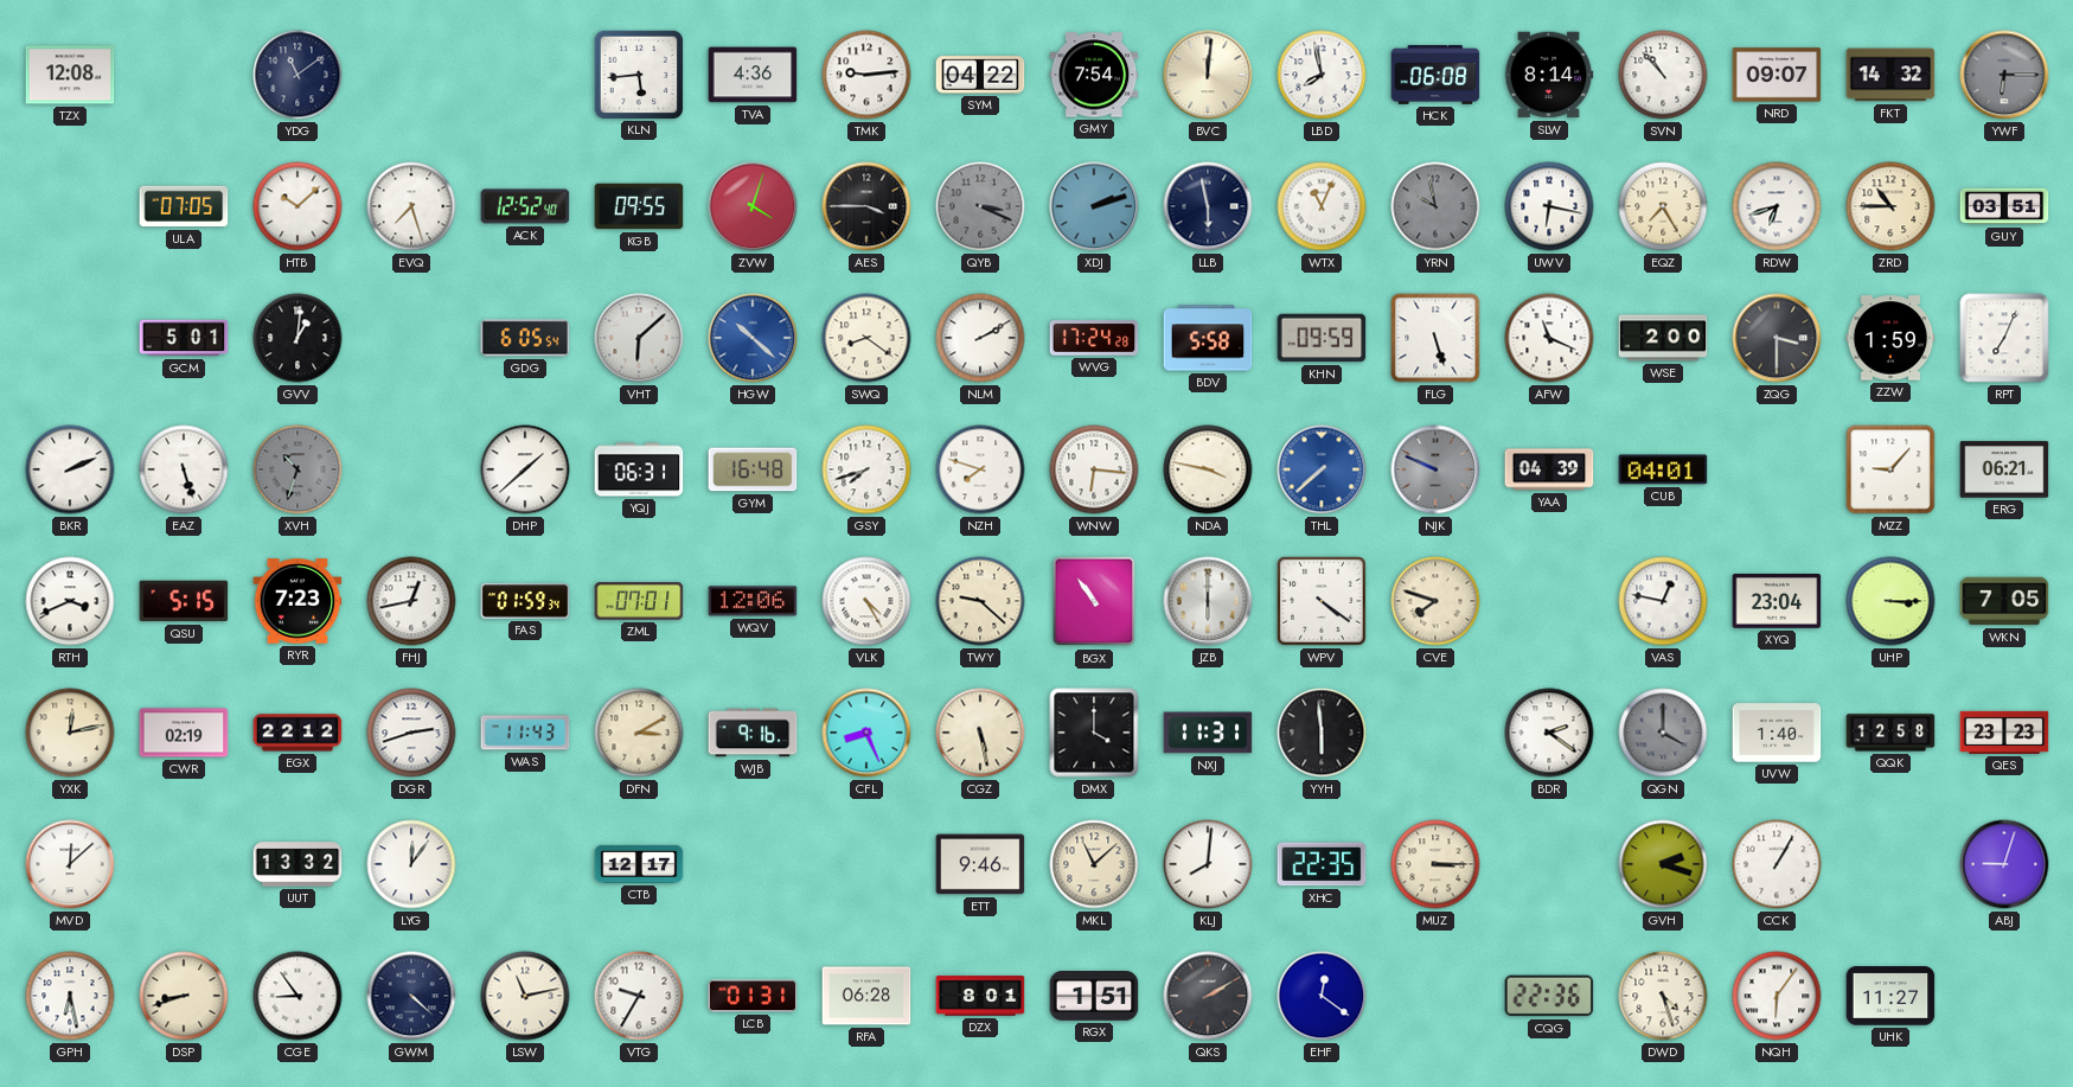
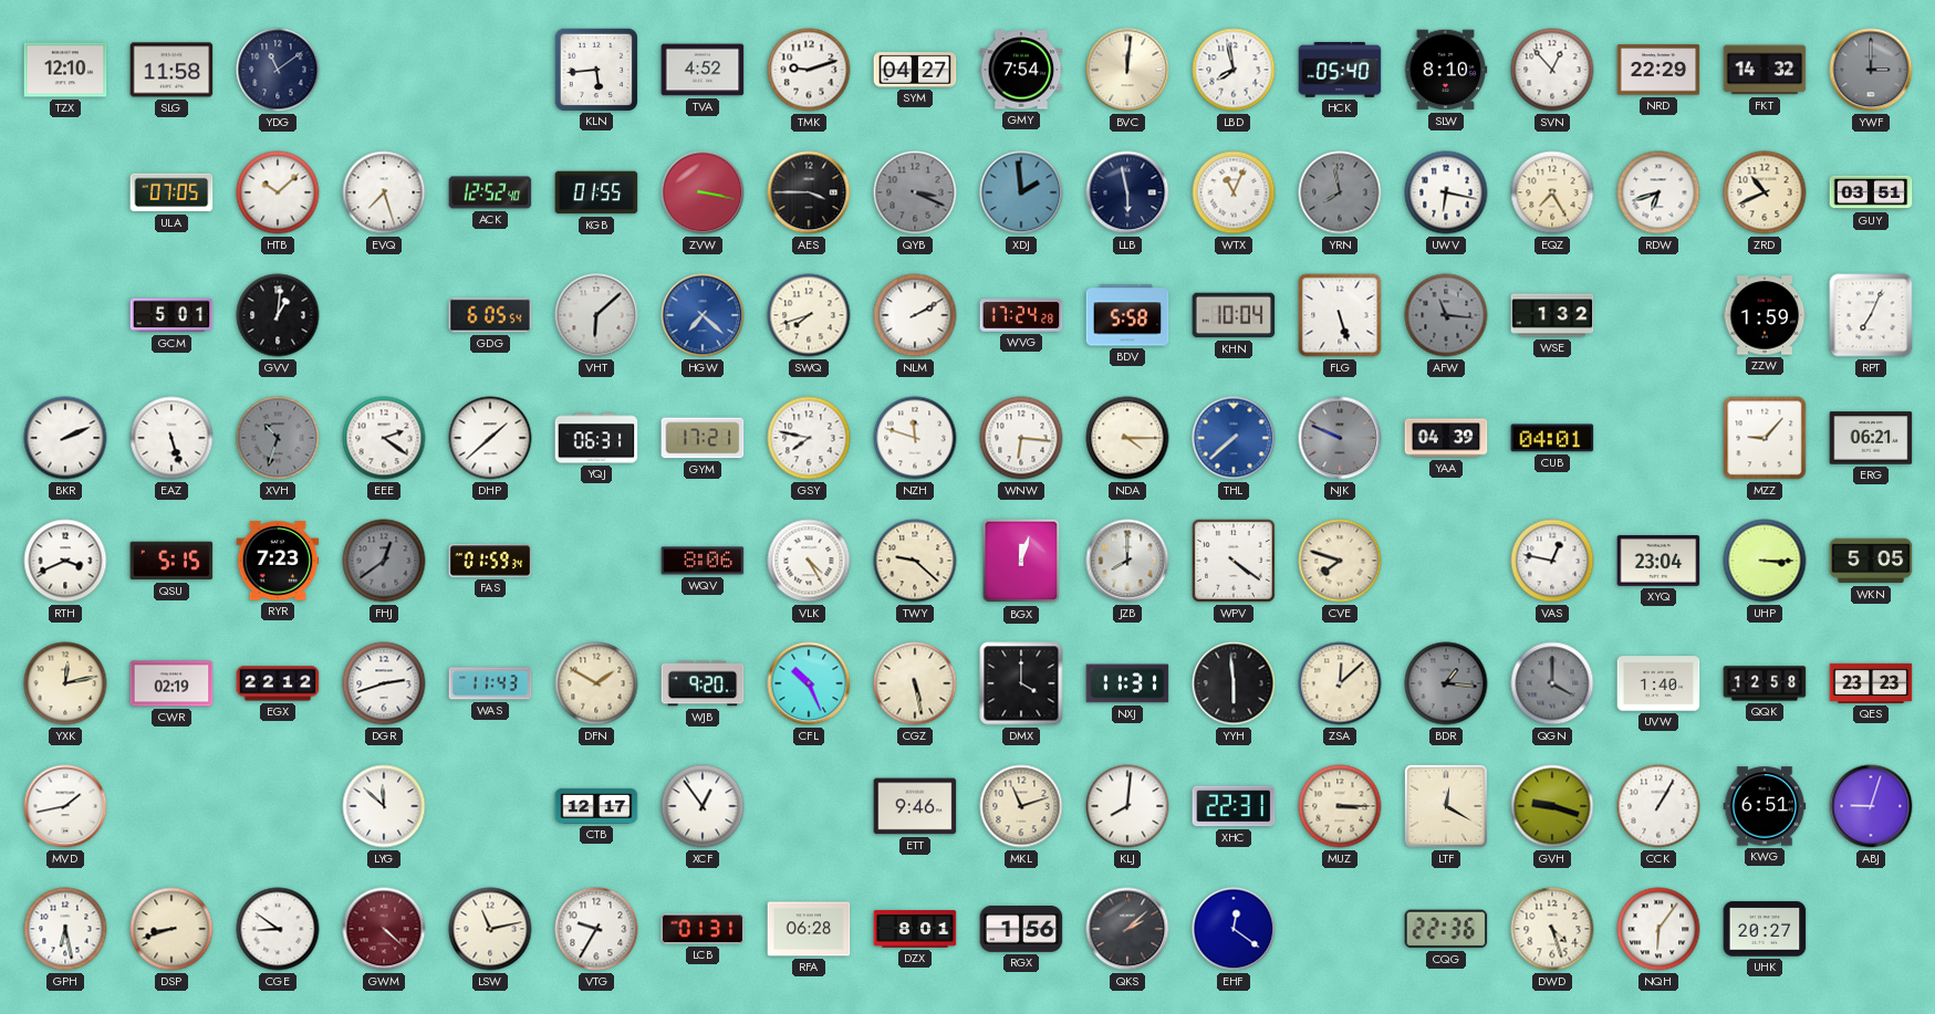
TZX: 12:08 -> 12:10 (65, 70)
SLG: none -> 11:58 (171, 70)
TVA: 4:36 -> 4:52 (703, 70)
TMK: 9:14 -> 9:12 (809, 70)
SYM: 04:22 -> 04:27 (915, 70)
HCK: 06:08 -> 05:40 (1340, 70)
SLW: 8:14 -> 8:10 (1446, 70)
SVN: 10:53 -> 12:53 (1552, 70)
NRD: 09:07 -> 22:29 (1658, 70)
YWF: 6:15 -> 3:00 (1871, 70)
KGB: 09:55 -> 01:55 (596, 192)
ZVW: 4:03 -> 3:17 (703, 192)
XDJ: 2:12 -> 1:59 (1021, 192)
YRN: 9:58 -> 7:58 (1340, 192)
ZRD: 10:45 -> 10:41 (1765, 192)
HGW: 10:22 -> 7:22 (703, 315)
SWQ: 8:21 -> 7:42 (809, 315)
KHN: 09:59 -> 10:04 (1234, 315)
AFW: 11:19 -> 11:16 (1446, 315)
AFW dial: white -> grey (1446, 315)
WSE: 2:00 -> 1:32 (1552, 315)
ZQG: 3:30 -> none (1777, 338)
EEE: none -> 2:21 (384, 438)
GYM: 16:48 -> 17:21 (703, 438)
GSY: 7:42 -> 7:47 (809, 438)
NZH: 7:48 -> 11:48 (915, 438)
NDA: 3:47 -> 4:15 (1127, 438)
FHJ: 12:43 -> 12:39 (384, 561)
FHJ dial: white -> grey (384, 561)
ZML: 07:01 -> none (639, 601)
WQV: 12:06 -> 8:06 (703, 561)
BGX: 10:54 -> 12:03 (1021, 561)
JZB: 6:00 -> 8:00 (1127, 561)
WKN: 7:05 -> 5:05 (1871, 561)
DFN: 3:10 -> 1:50 (596, 683)
WJB: 9:16 -> 9:20 (703, 683)
CFL: 8:26 -> 10:26 (809, 683)
ZSA: none -> 12:08 (1340, 683)
BDR: 2:21 -> 1:16 (1446, 683)
BDR dial: white -> grey (1446, 683)
MVD: 12:08 -> 1:43 (65, 806)
UUT: 13:32 -> none (297, 864)
LYG: 12:06 -> 11:52 (384, 806)
XCF: none -> 12:54 (703, 806)
MKL: 11:08 -> 11:12 (1021, 806)
XHC: 22:35 -> 22:31 (1234, 806)
LTF: none -> 12:20 (1446, 806)
GVH: 2:18 -> 9:18 (1552, 806)
KWG: none -> 6:51 (1765, 806)
CGE: 8:54 -> 8:51 (278, 929)
GWM dial: navy -> burgundy (384, 929)
RGX: 1:51 -> 1:56 (1021, 930)
QKS: 2:10 -> 2:08 (1127, 929)
UHK: 11:27 -> 20:27 (1765, 929)
